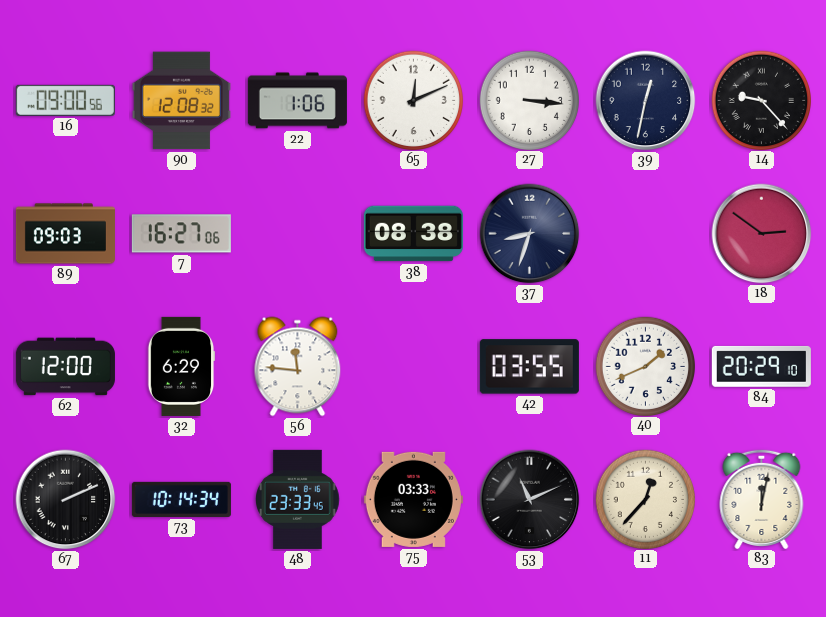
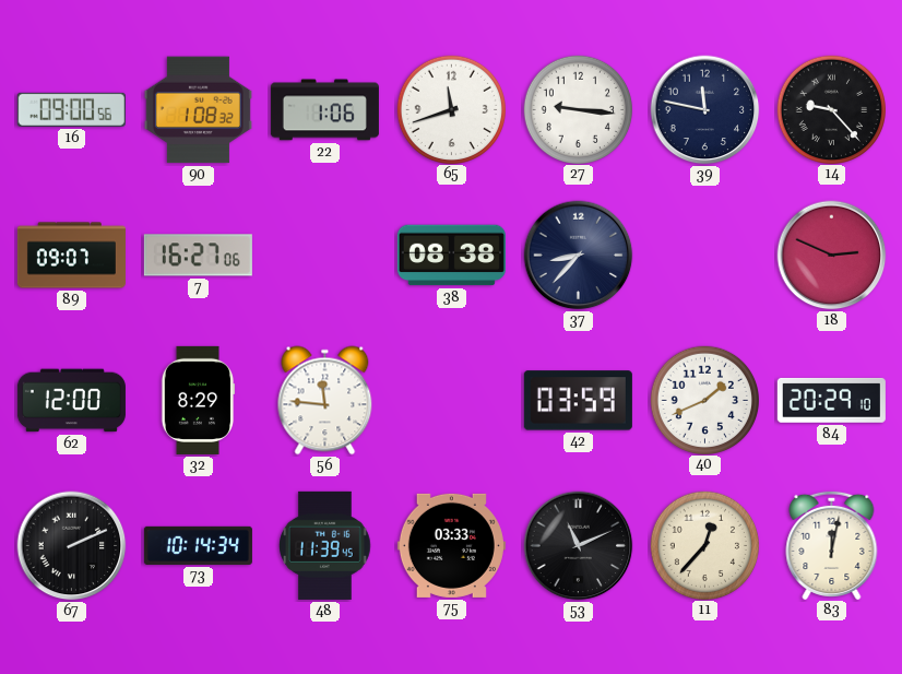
90: 12:08 -> 1:08 (198, 110)
65: 12:11 -> 11:42 (451, 109)
27: 3:16 -> 9:16 (578, 109)
39: 12:32 -> 11:47 (705, 110)
89: 09:03 -> 09:07 (71, 256)
37: 8:33 -> 8:37 (579, 256)
18: 2:51 -> 2:49 (832, 256)
32: 6:29 -> 8:29 (198, 400)
42: 03:55 -> 03:59 (578, 401)
48: 23:33 -> 11:39 (325, 545)
